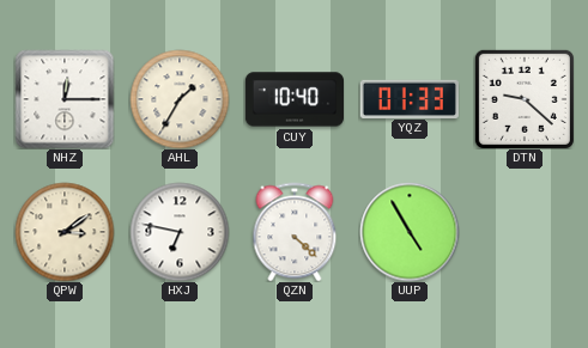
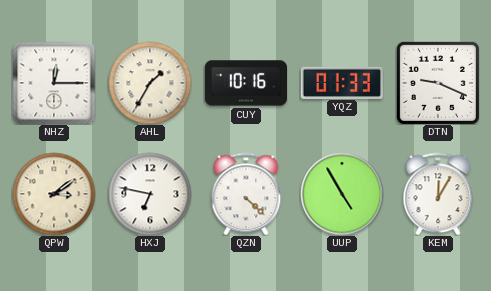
CUY: 10:40 -> 10:16 (245, 83)
DTN: 9:22 -> 9:19 (438, 83)
KEM: none -> 12:05 (438, 194)
